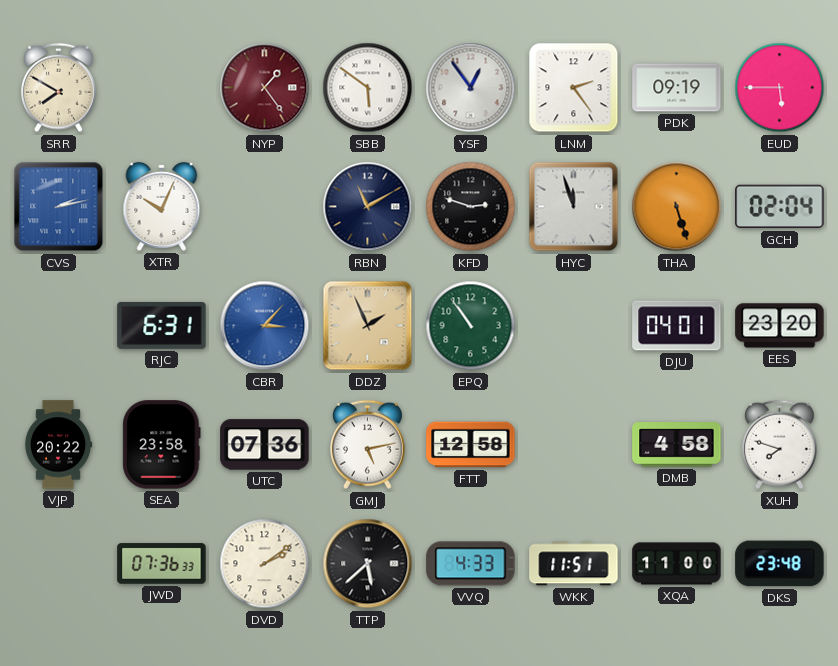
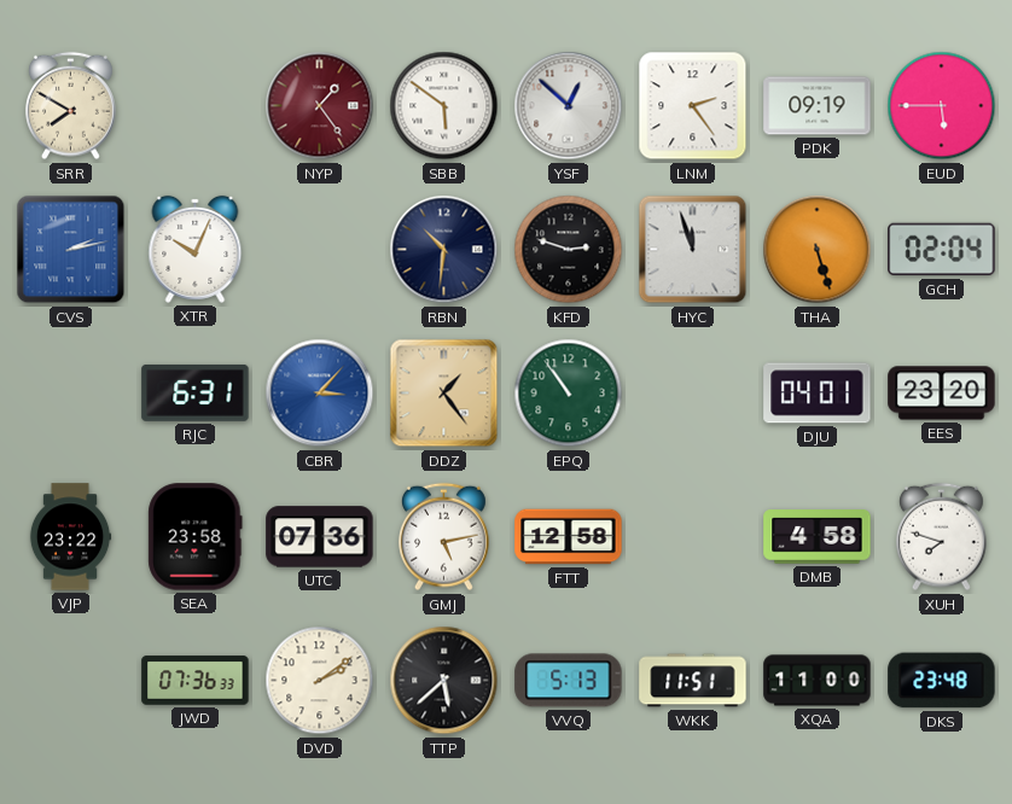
YSF: 12:54 -> 12:52 (569, 106)
RBN: 11:10 -> 10:31 (444, 250)
DDZ: 1:56 -> 1:24 (444, 394)
VJP: 20:22 -> 23:22 (70, 537)
VVQ: 4:33 -> 5:13 (569, 681)
